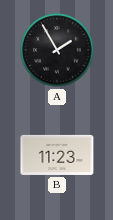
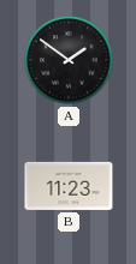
A: 1:55 -> 1:51 (69, 60)
